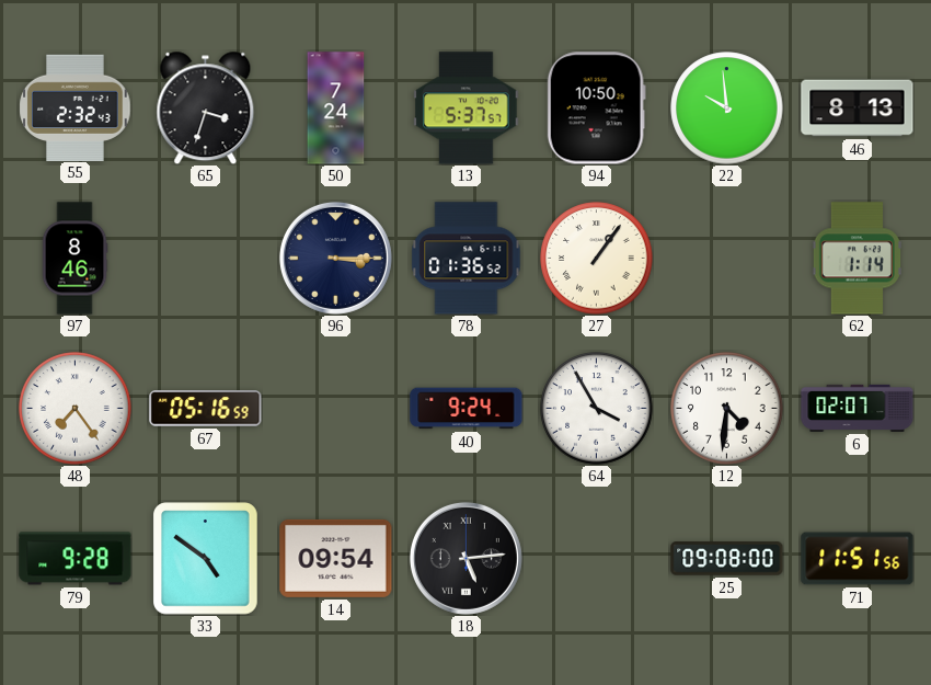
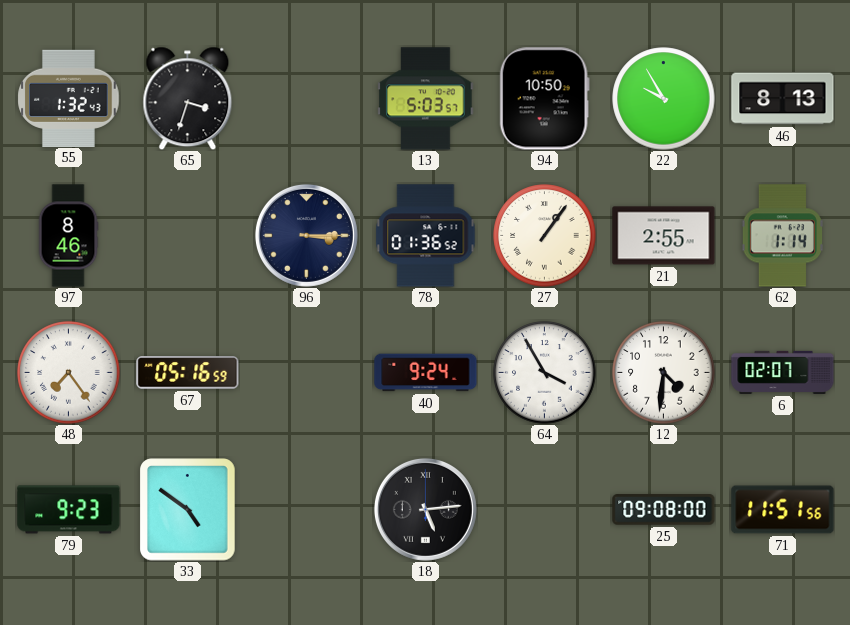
55: 2:32 -> 1:32 (69, 98)
50: 7:24 -> none (336, 109)
13: 5:37 -> 5:03 (426, 99)
22: 9:59 -> 9:55 (664, 99)
21: none -> 2:55 (664, 236)
79: 9:28 -> 9:23 (69, 510)
14: 09:54 -> none (336, 558)
